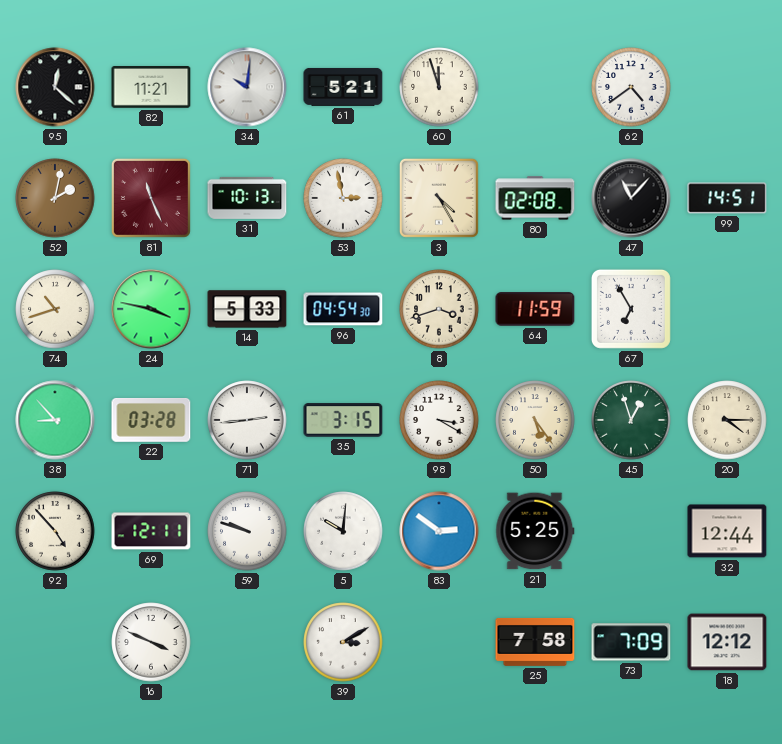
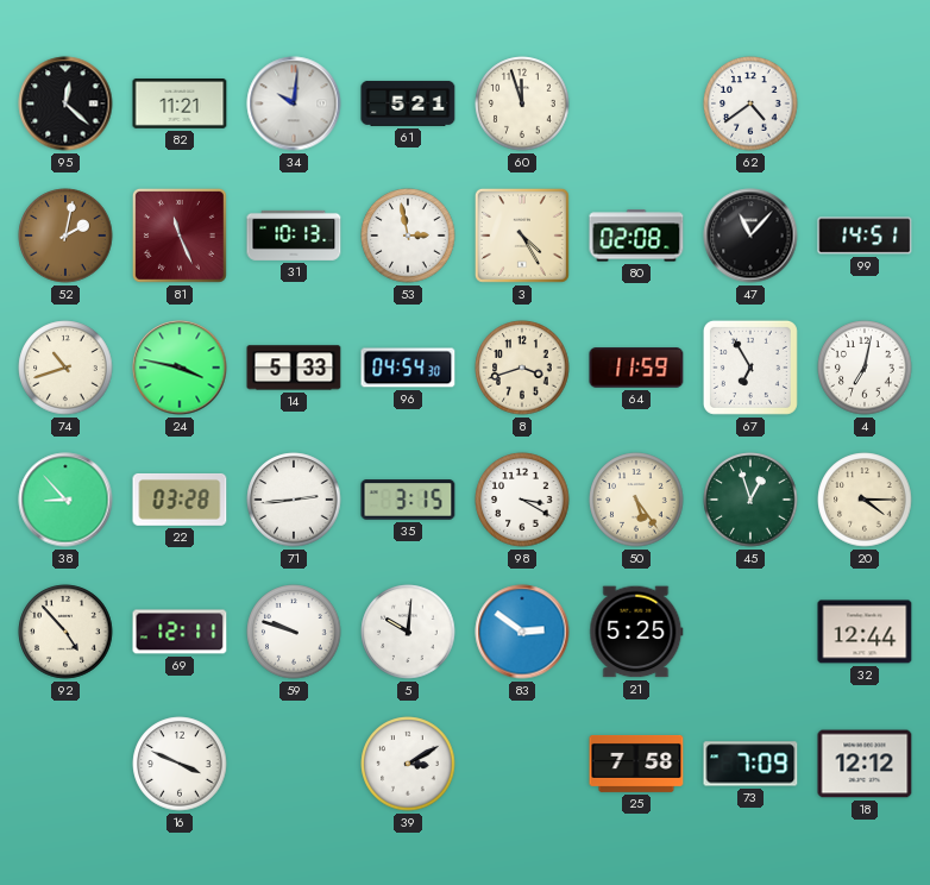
4: none -> 7:02 (865, 368)
